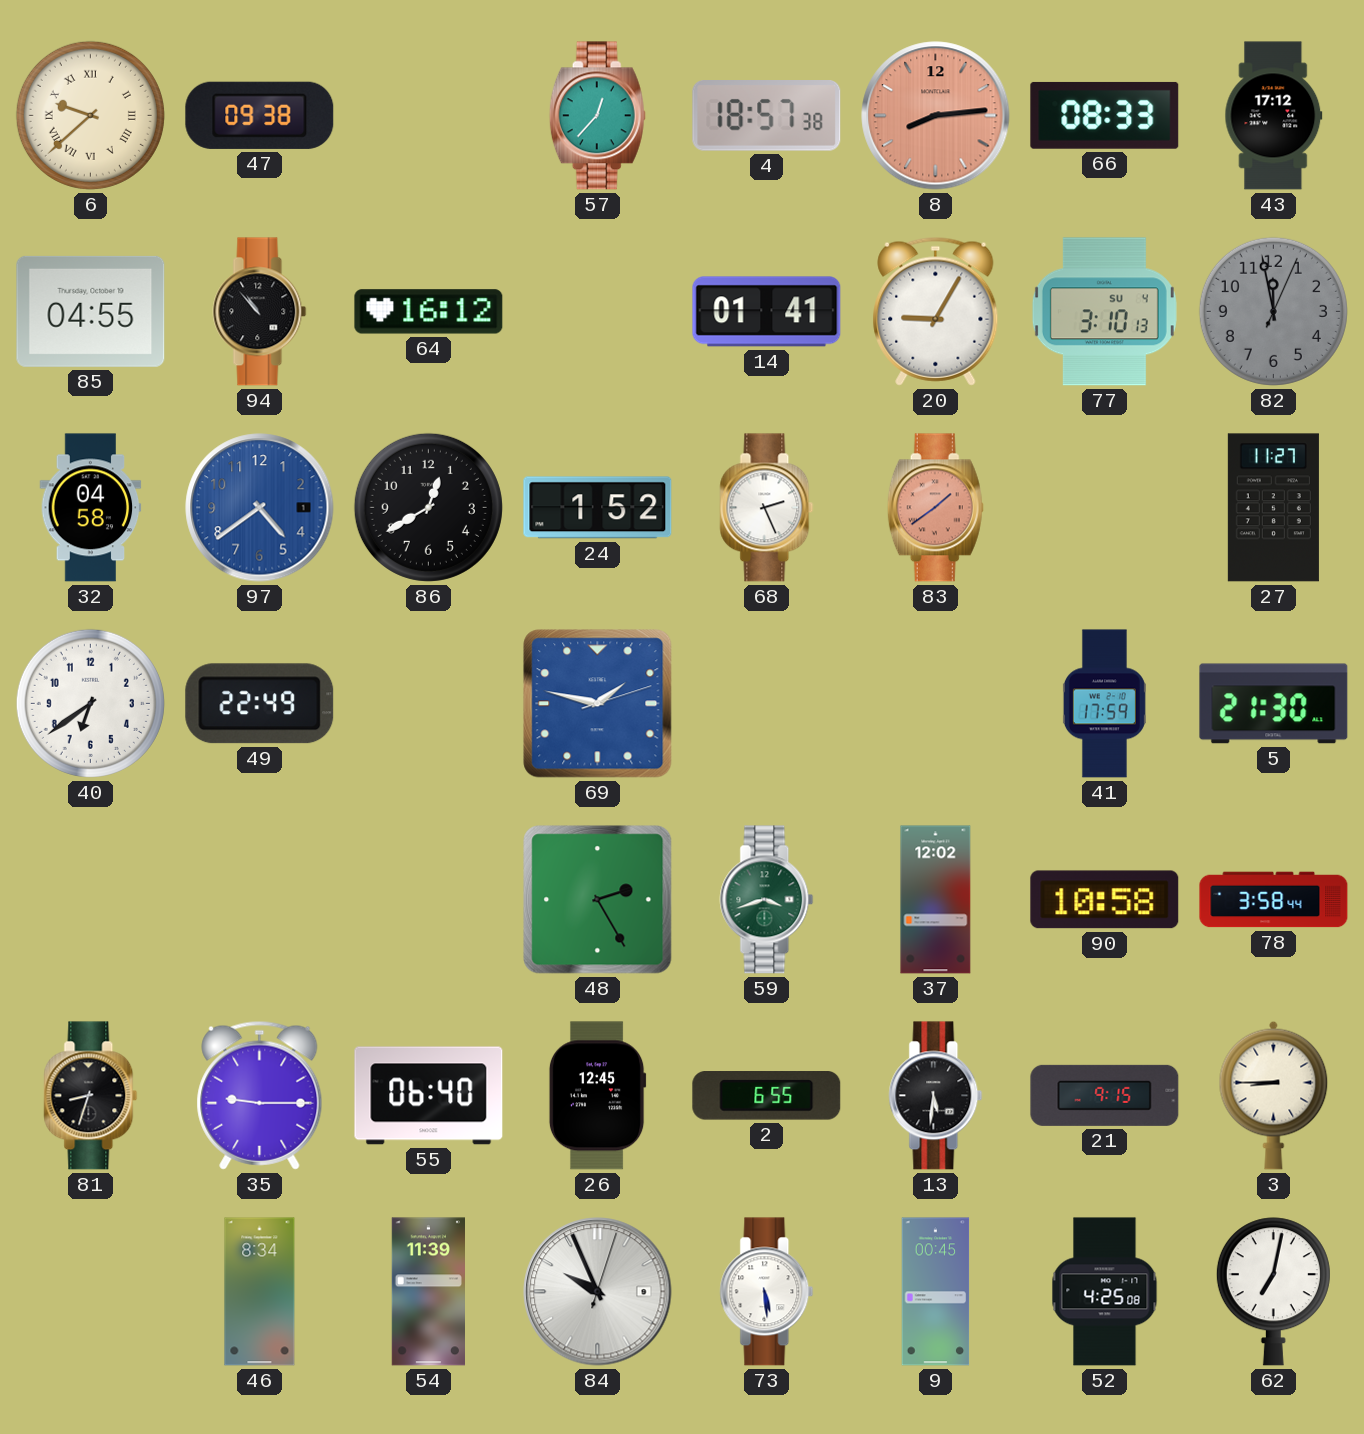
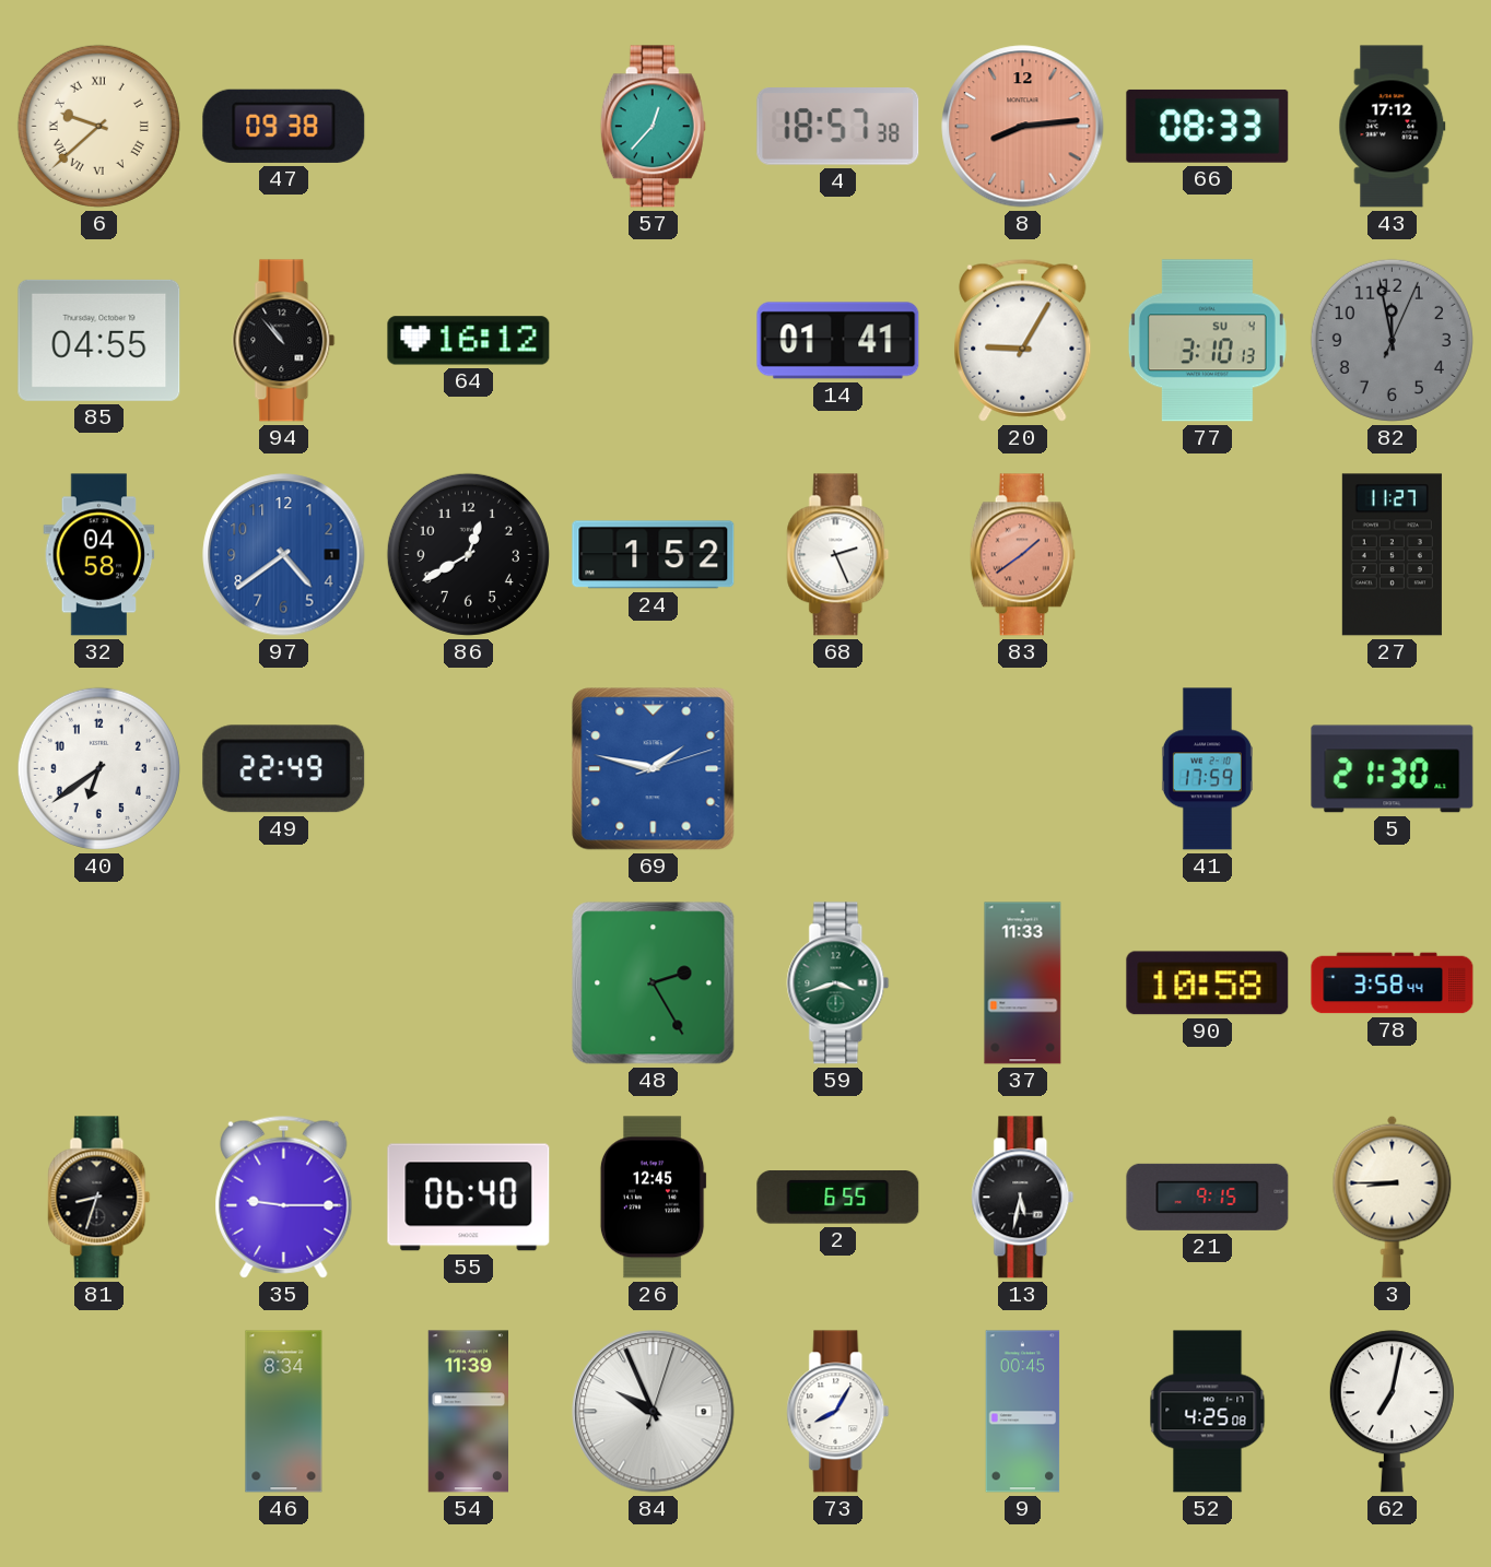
37: 12:02 -> 11:33 (1023, 983)
13: 5:31 -> 5:32 (1023, 1198)
73: 5:29 -> 8:05 (838, 1412)
